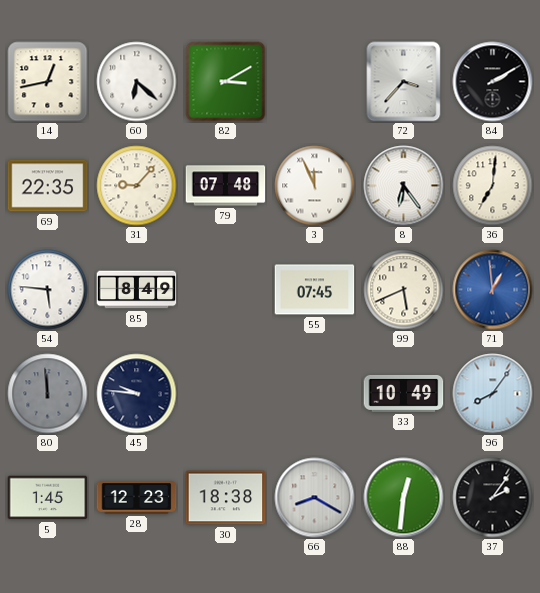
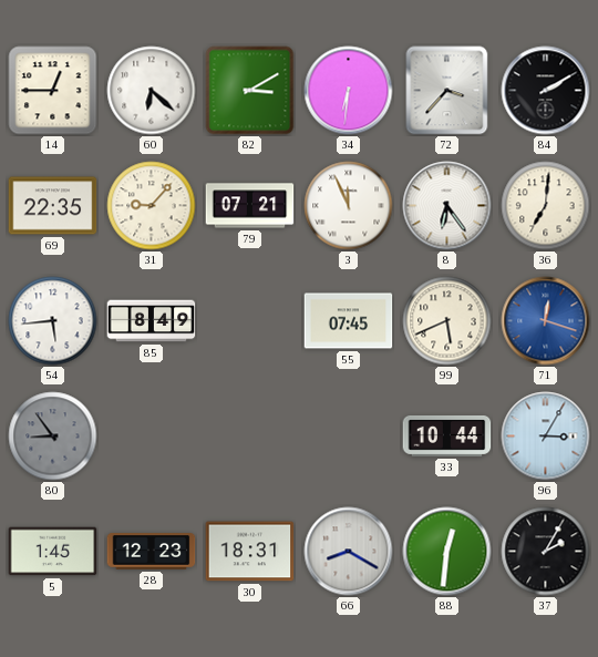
14: 12:43 -> 12:45 (53, 91)
34: none -> 6:31 (349, 91)
79: 07:48 -> 07:21 (250, 206)
54: 5:46 -> 5:44 (53, 321)
71: 12:59 -> 12:18 (546, 321)
80: 11:59 -> 8:54 (53, 437)
45: 9:46 -> none (137, 394)
33: 10:49 -> 10:44 (447, 435)
96: 8:06 -> 3:05 (546, 437)
30: 18:38 -> 18:31 (250, 552)
37: 2:06 -> 2:05 (546, 552)
